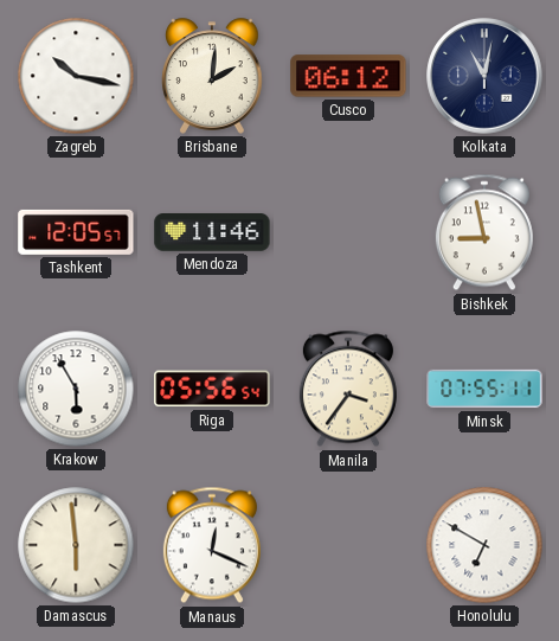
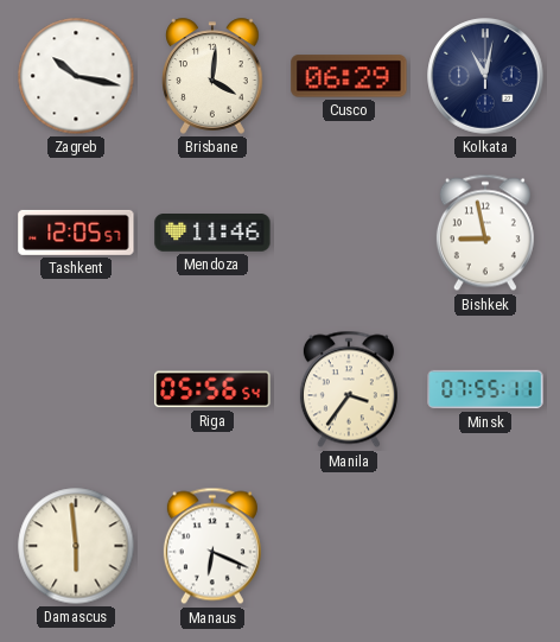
Brisbane: 2:01 -> 4:01 (212, 76)
Cusco: 06:12 -> 06:29 (349, 76)
Krakow: 5:55 -> none (76, 389)
Manaus: 12:19 -> 6:19 (212, 546)
Honolulu: 6:50 -> none (484, 545)
